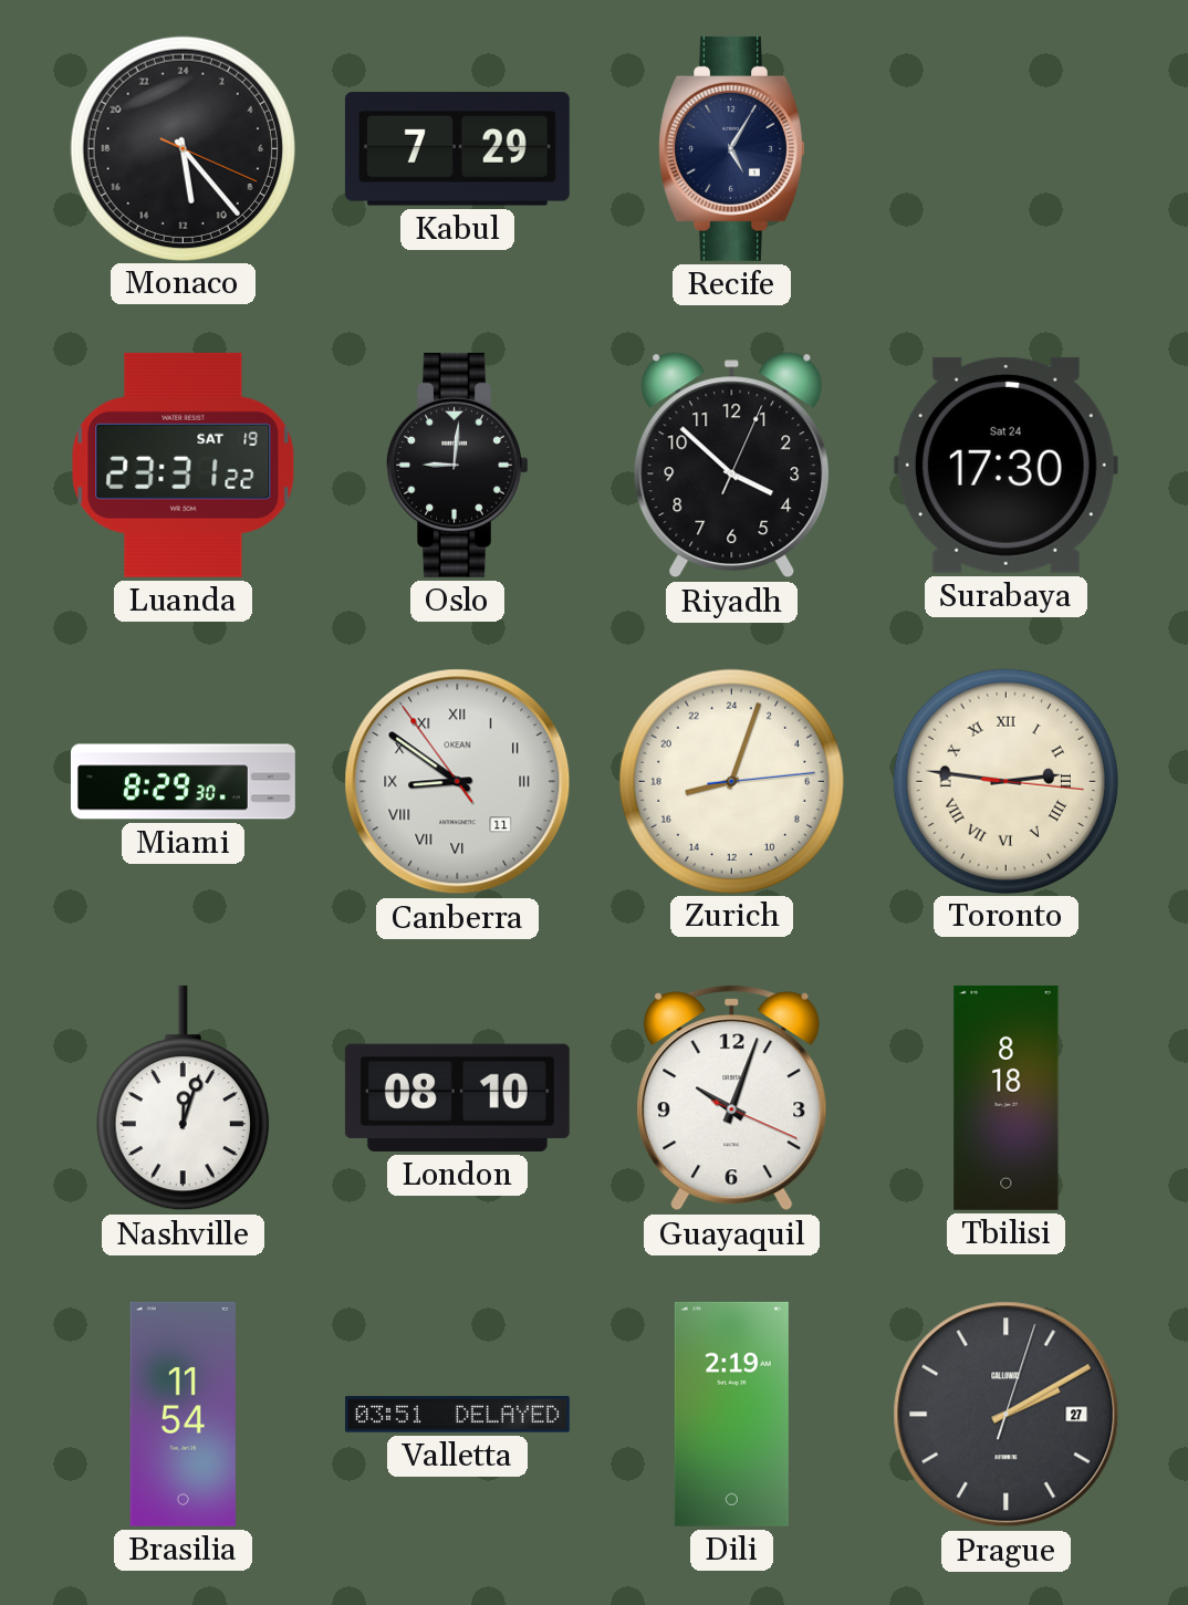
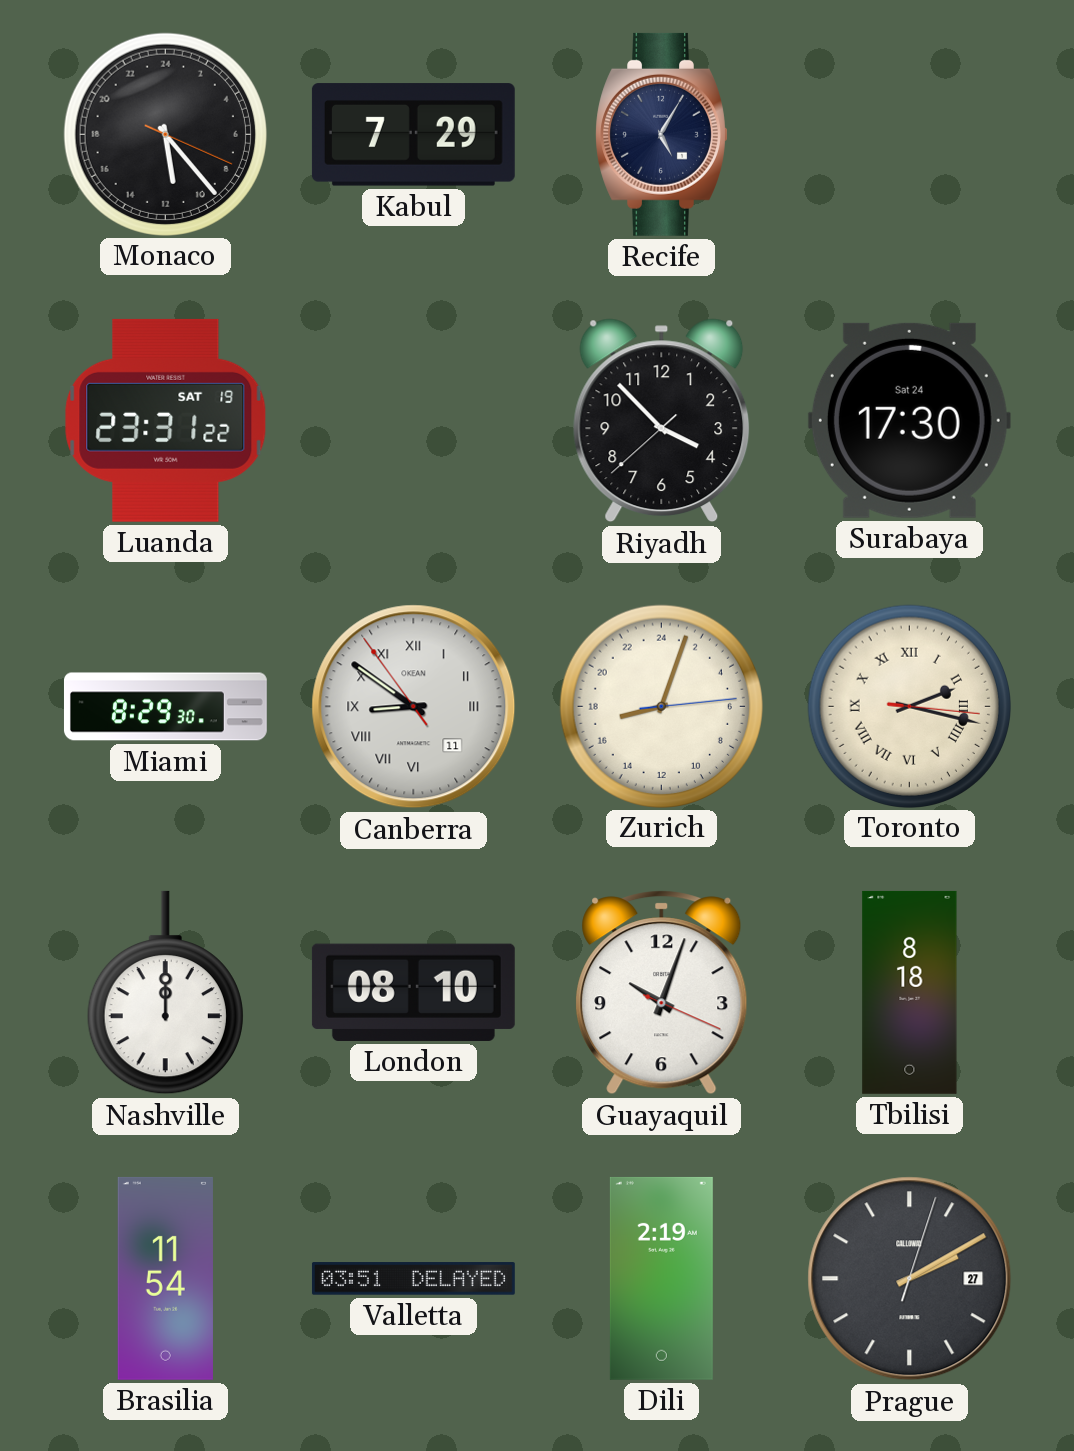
Oslo: 9:01 -> none (458, 465)
Riyadh: 3:52:04 -> 3:52:38 (662, 421)
Toronto: 2:46 -> 2:17 (909, 706)
Nashville: 12:03 -> 12:00 (165, 993)
